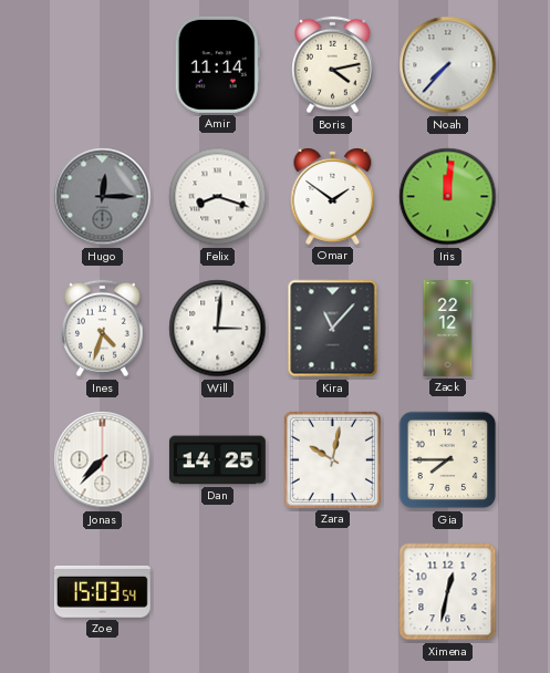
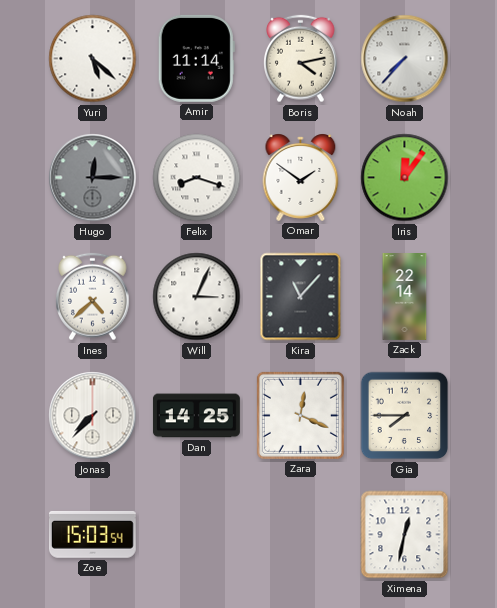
Yuri: none -> 5:22 (93, 59)
Iris: 12:01 -> 12:06 (405, 178)
Ines: 4:33 -> 4:38 (93, 297)
Will: 3:01 -> 3:04 (197, 297)
Zack: 22:12 -> 22:14 (405, 297)
Zara: 10:02 -> 12:19 (300, 415)
